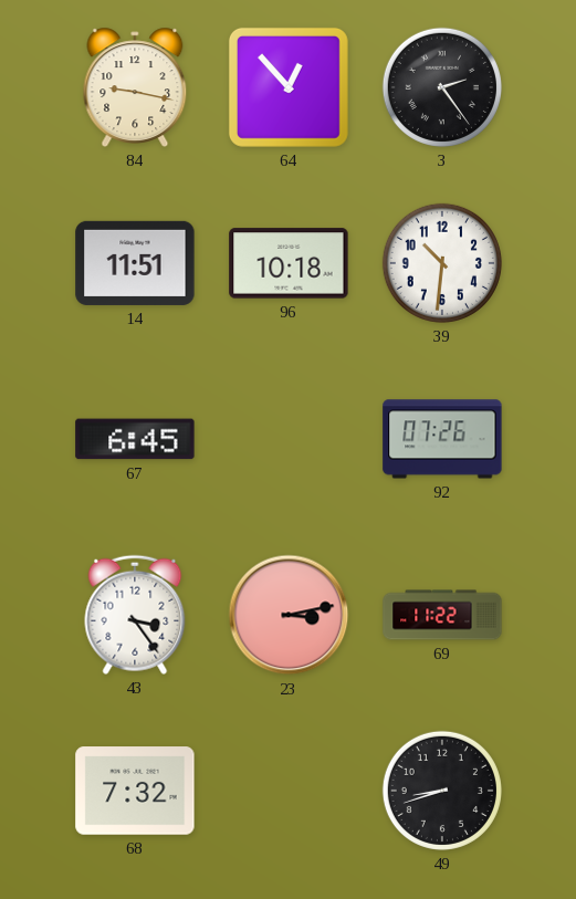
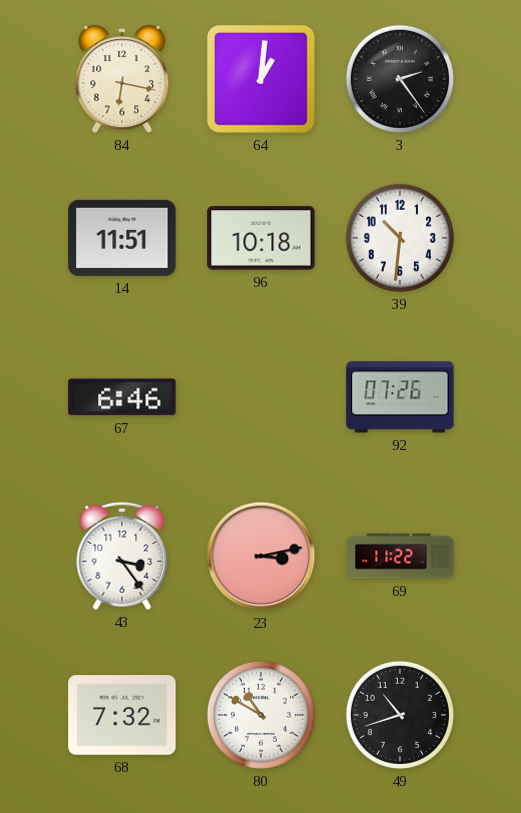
84: 9:17 -> 6:17 (122, 79)
64: 12:53 -> 1:01 (261, 79)
67: 6:45 -> 6:46 (122, 397)
80: none -> 10:50 (261, 715)
49: 8:42 -> 10:42 (400, 715)
